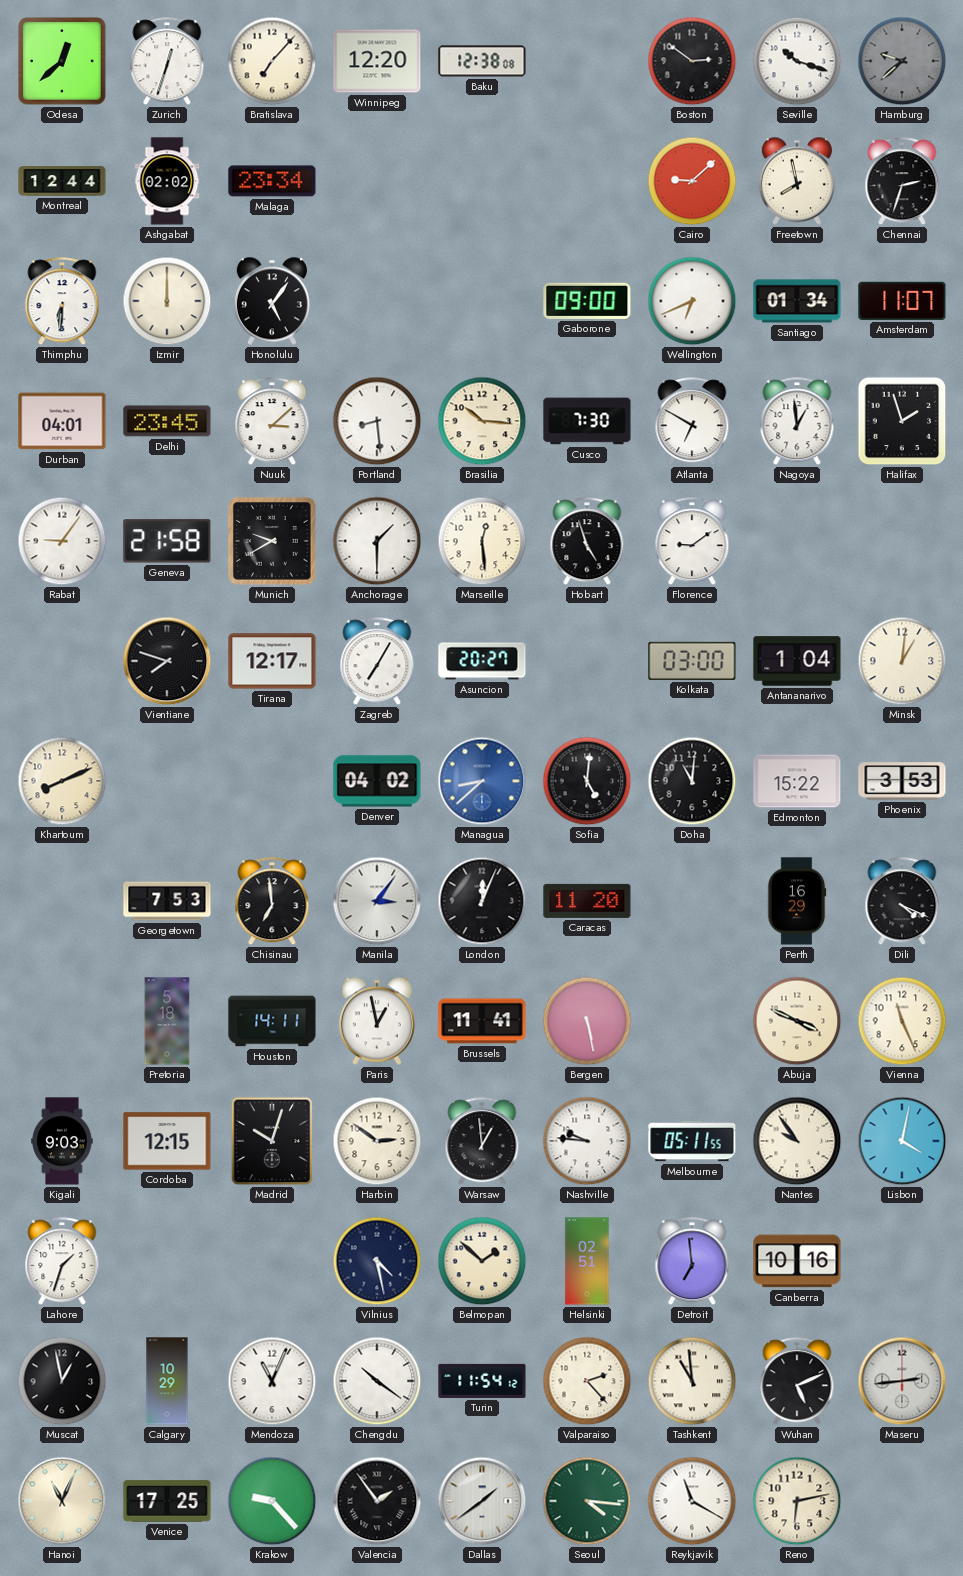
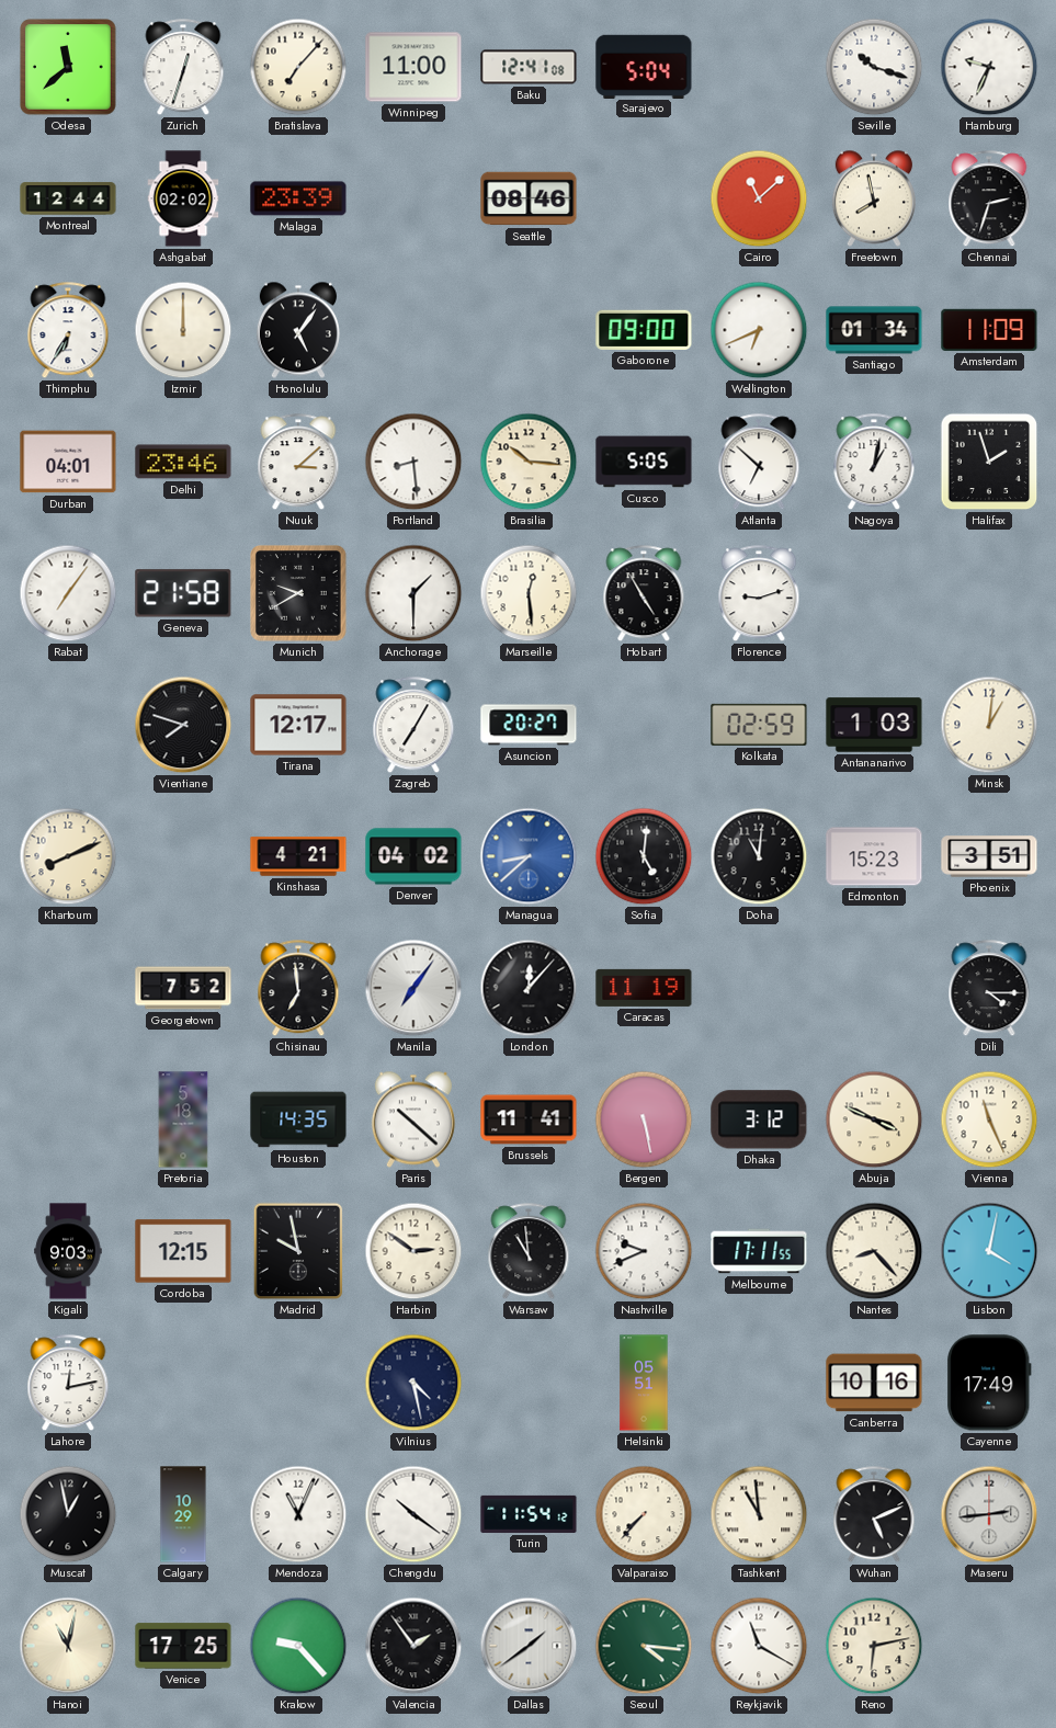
Odesa: 12:38 -> 11:38 (68, 67)
Winnipeg: 12:20 -> 11:00 (413, 67)
Baku: 12:38 -> 12:41 (529, 67)
Sarajevo: none -> 5:04 (644, 66)
Boston: 2:51 -> none (692, 61)
Hamburg: 9:38 -> 9:34 (989, 67)
Hamburg dial: grey -> white (989, 67)
Malaga: 23:34 -> 23:39 (298, 198)
Seattle: none -> 08:46 (529, 198)
Cairo: 9:08 -> 11:08 (759, 198)
Thimphu: 6:31 -> 6:35 (68, 331)
Amsterdam: 11:07 -> 11:09 (989, 330)
Delhi: 23:45 -> 23:46 (183, 462)
Cusco: 7:30 -> 5:05 (644, 462)
Atlanta: 6:50 -> 6:52 (759, 463)
Nagoya: 12:59 -> 1:02 (874, 463)
Rabat: 9:06 -> 7:06 (68, 593)
Hobart: 4:57 -> 4:55 (644, 594)
Florence: 9:09 -> 9:12 (759, 594)
Kolkata: 03:00 -> 02:59 (759, 725)
Antananarivo: 1:04 -> 1:03 (874, 725)
Kinshasa: none -> 4:21 (298, 856)
Edmonton: 15:22 -> 15:23 (874, 856)
Phoenix: 3:53 -> 3:51 (989, 856)
Georgetown: 7:53 -> 7:52 (183, 988)
Manila: 3:06 -> 7:06 (413, 988)
London: 12:04 -> 12:07 (529, 988)
Caracas: 11:20 -> 11:19 (644, 988)
Perth: 16:29 -> none (797, 901)
Dili: 4:19 -> 4:15 (989, 989)
Houston: 14:11 -> 14:35 (298, 1119)
Paris: 12:58 -> 10:22 (413, 1119)
Dhaka: none -> 3:12 (759, 1119)
Madrid: 10:03 -> 9:58 (298, 1251)
Warsaw: 12:59 -> 10:59 (529, 1252)
Nashville: 9:46 -> 9:41 (644, 1251)
Melbourne: 05:11 -> 17:11 (759, 1251)
Nantes: 9:54 -> 8:23 (874, 1251)
Lahore: 1:33 -> 12:13 (68, 1384)
Belmopan: 1:52 -> none (482, 1261)
Helsinki: 02:51 -> 05:51 (644, 1383)
Detroit: 6:59 -> none (692, 1262)
Cayenne: none -> 17:49 (990, 1383)
Valparaiso: 2:23 -> 7:37 (644, 1514)
Hanoi: 11:04 -> 11:02 (68, 1646)
